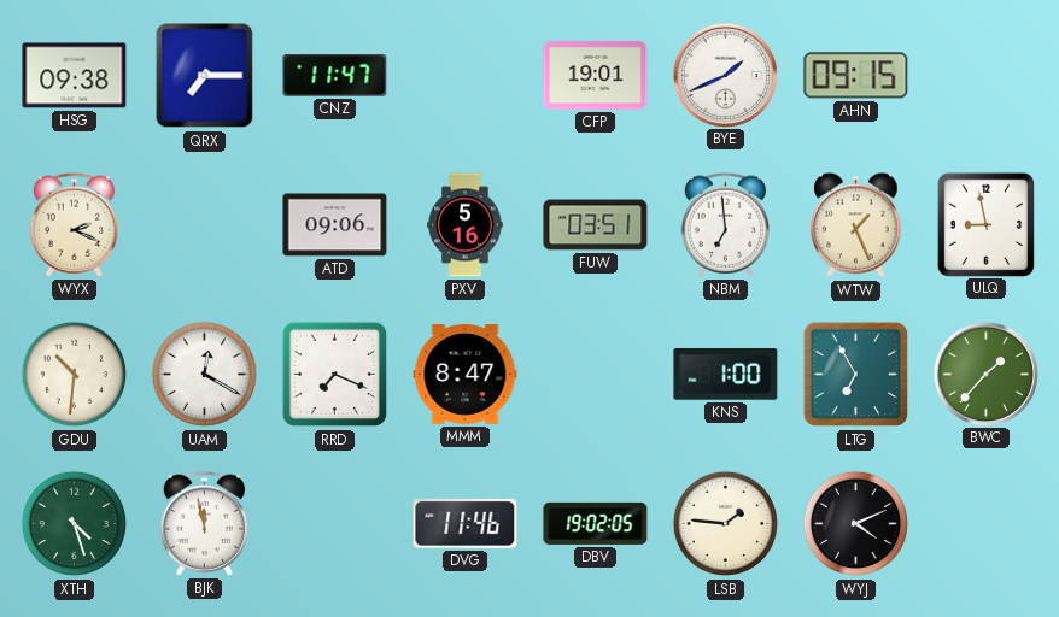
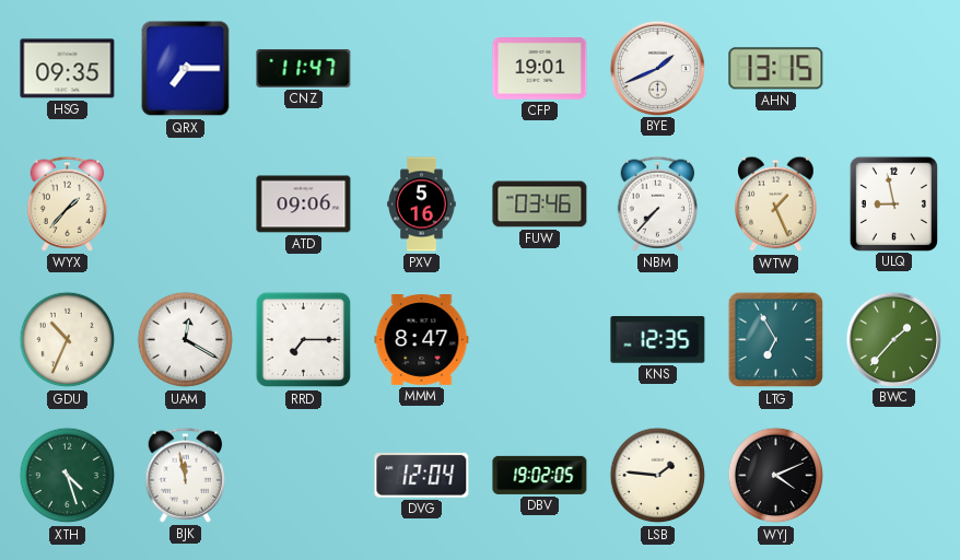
HSG: 09:38 -> 09:35 (68, 69)
AHN: 09:15 -> 13:15 (776, 69)
WYX: 2:19 -> 1:37 (68, 203)
FUW: 03:51 -> 03:46 (540, 205)
NBM: 6:59 -> 7:37 (658, 203)
GDU: 10:31 -> 10:34 (68, 340)
RRD: 7:19 -> 7:15 (304, 340)
KNS: 1:00 -> 12:35 (658, 340)
DVG: 11:46 -> 12:04 (422, 476)
